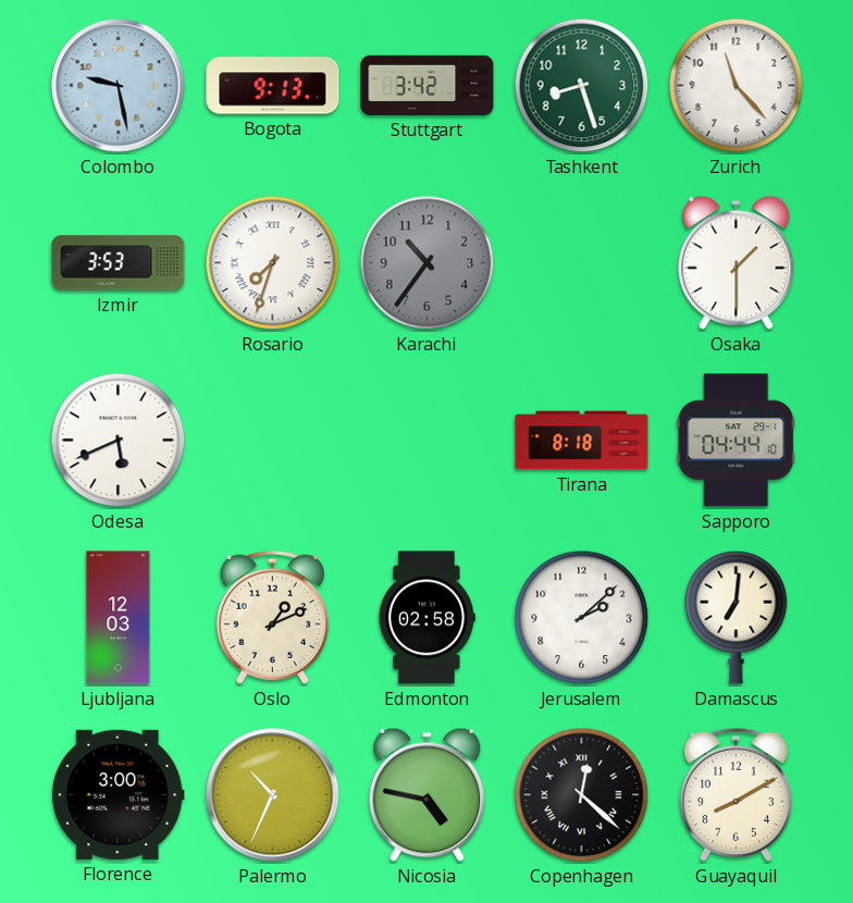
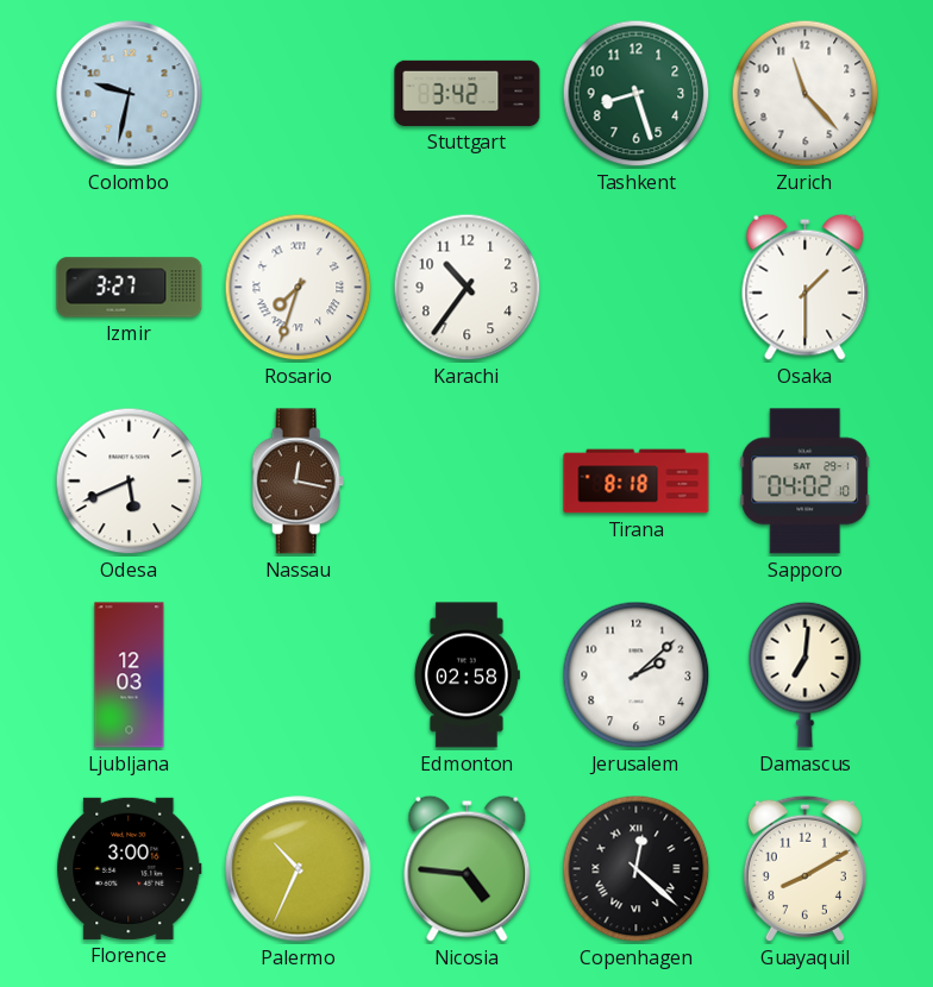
Colombo: 9:28 -> 9:32 (130, 94)
Bogota: 9:13 -> none (273, 86)
Izmir: 3:53 -> 3:27 (130, 288)
Karachi dial: grey -> white (468, 288)
Nassau: none -> 12:17 (299, 482)
Sapporo: 04:44 -> 04:02 (806, 482)
Oslo: 1:11 -> none (272, 617)
Nicosia: 4:47 -> 4:46 (468, 868)
